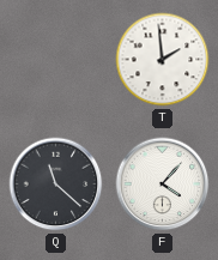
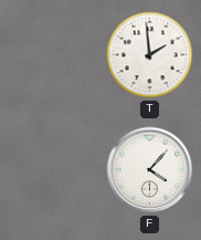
Q: 11:22 -> none (56, 185)
